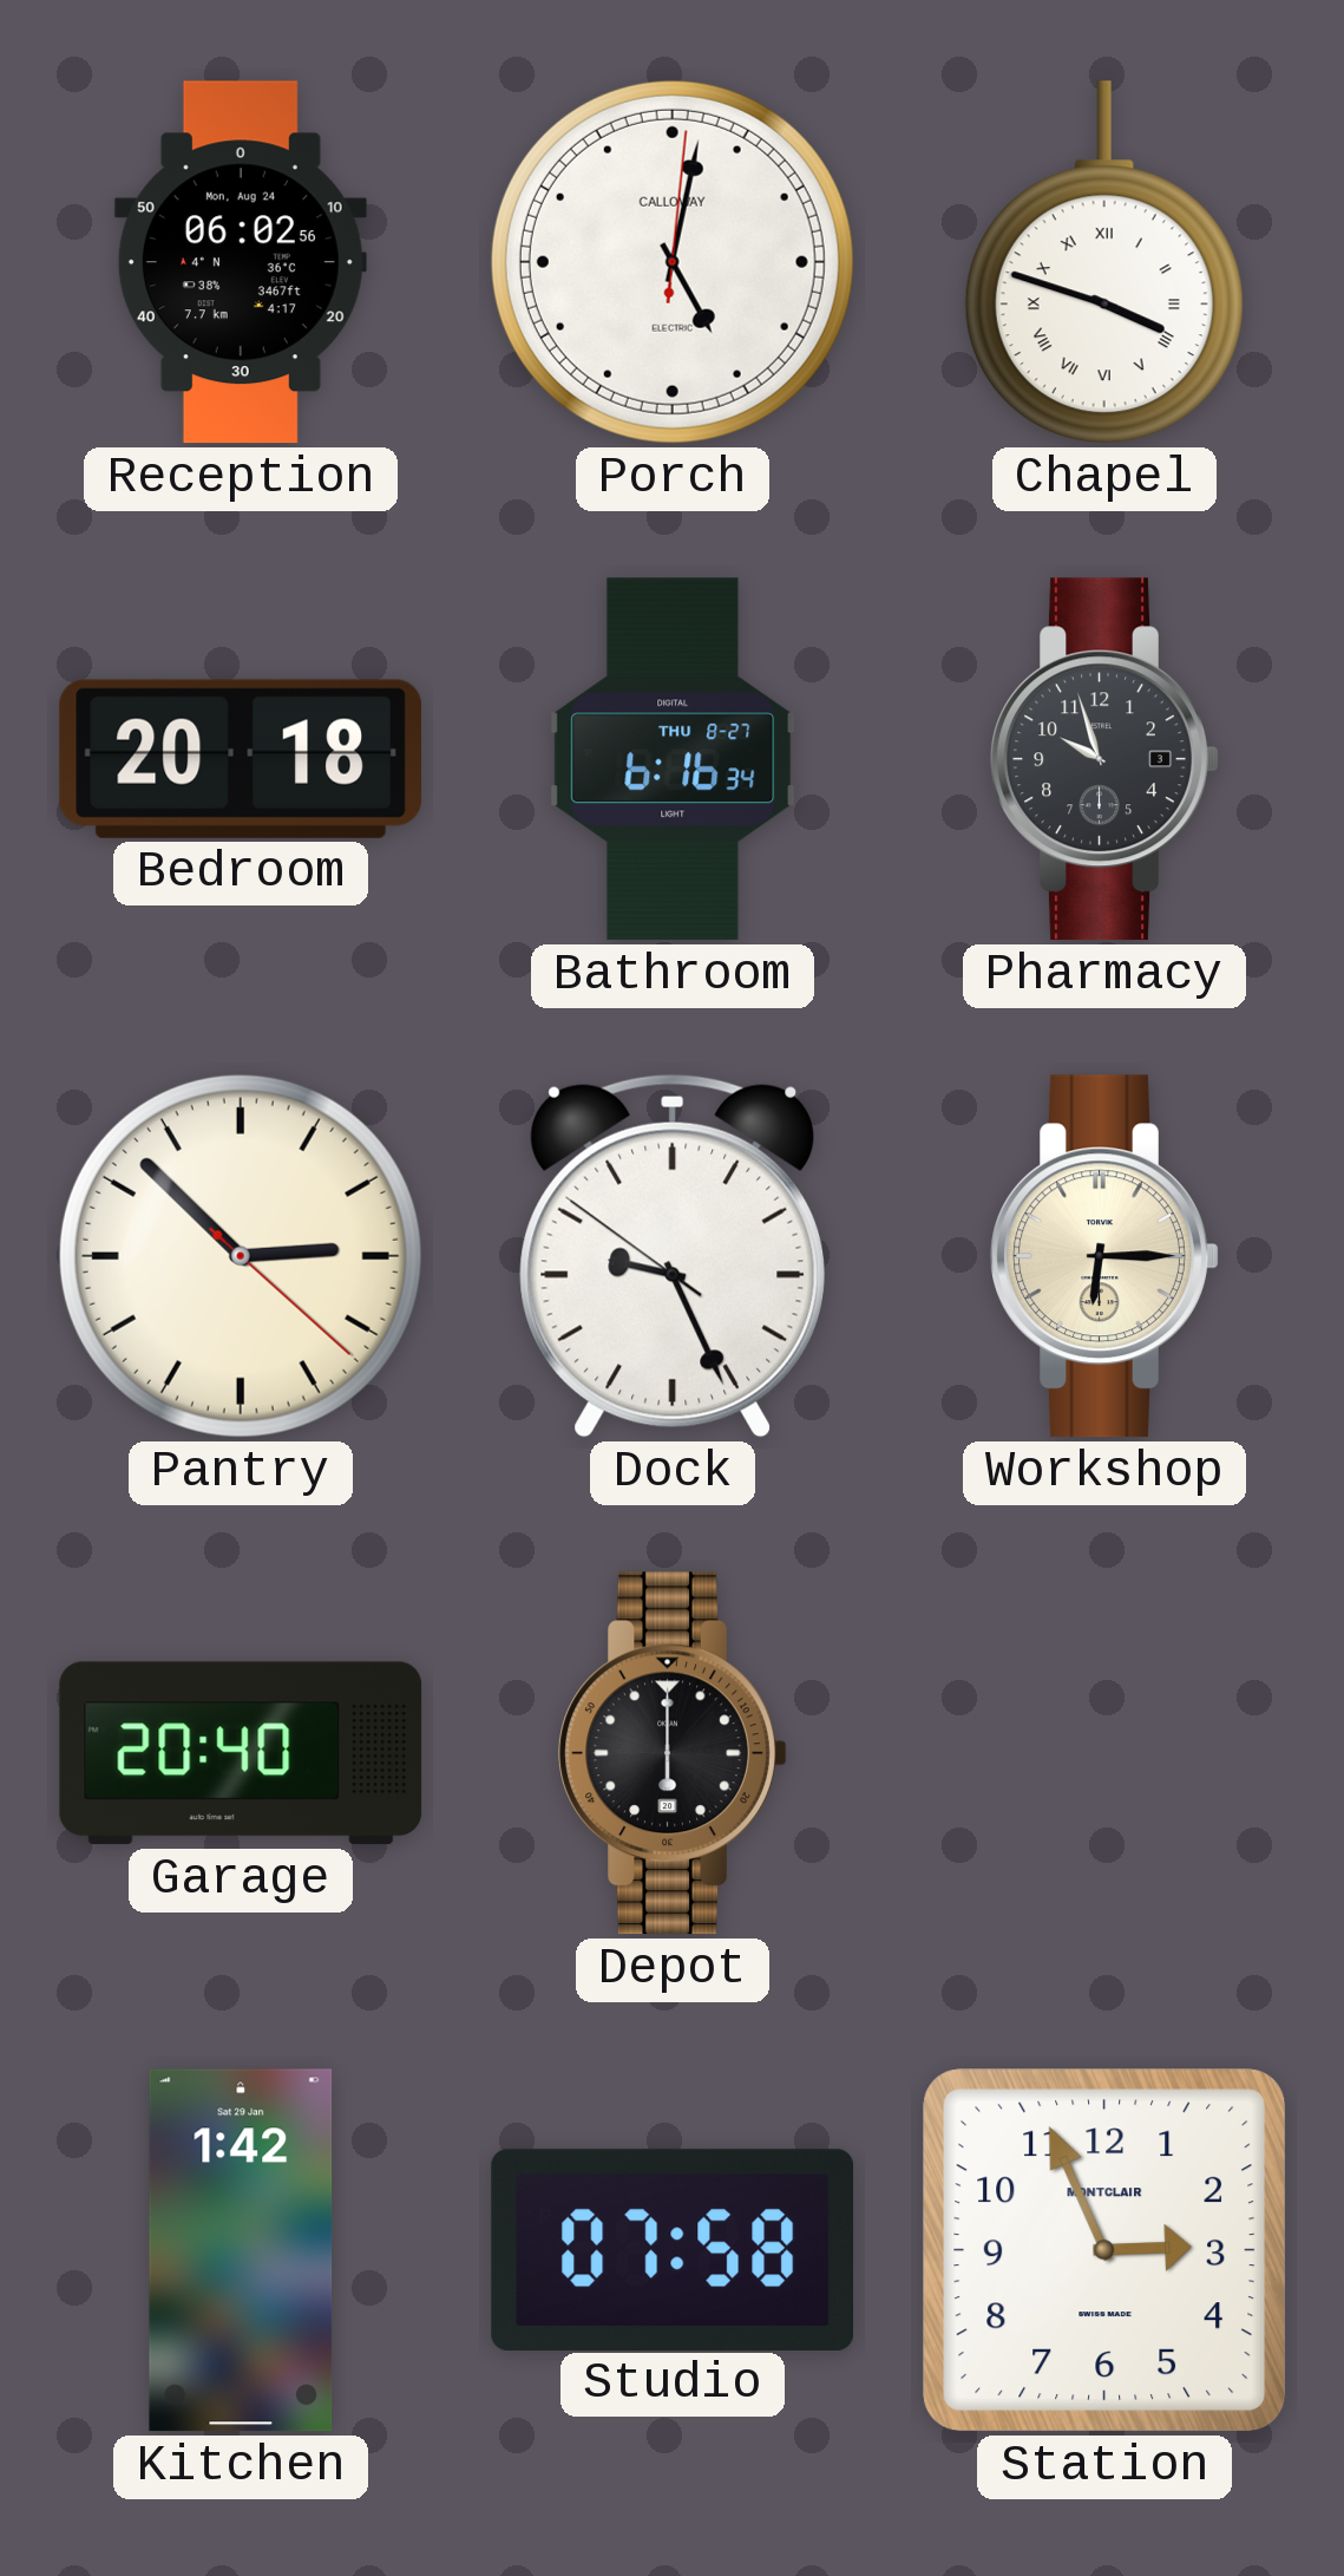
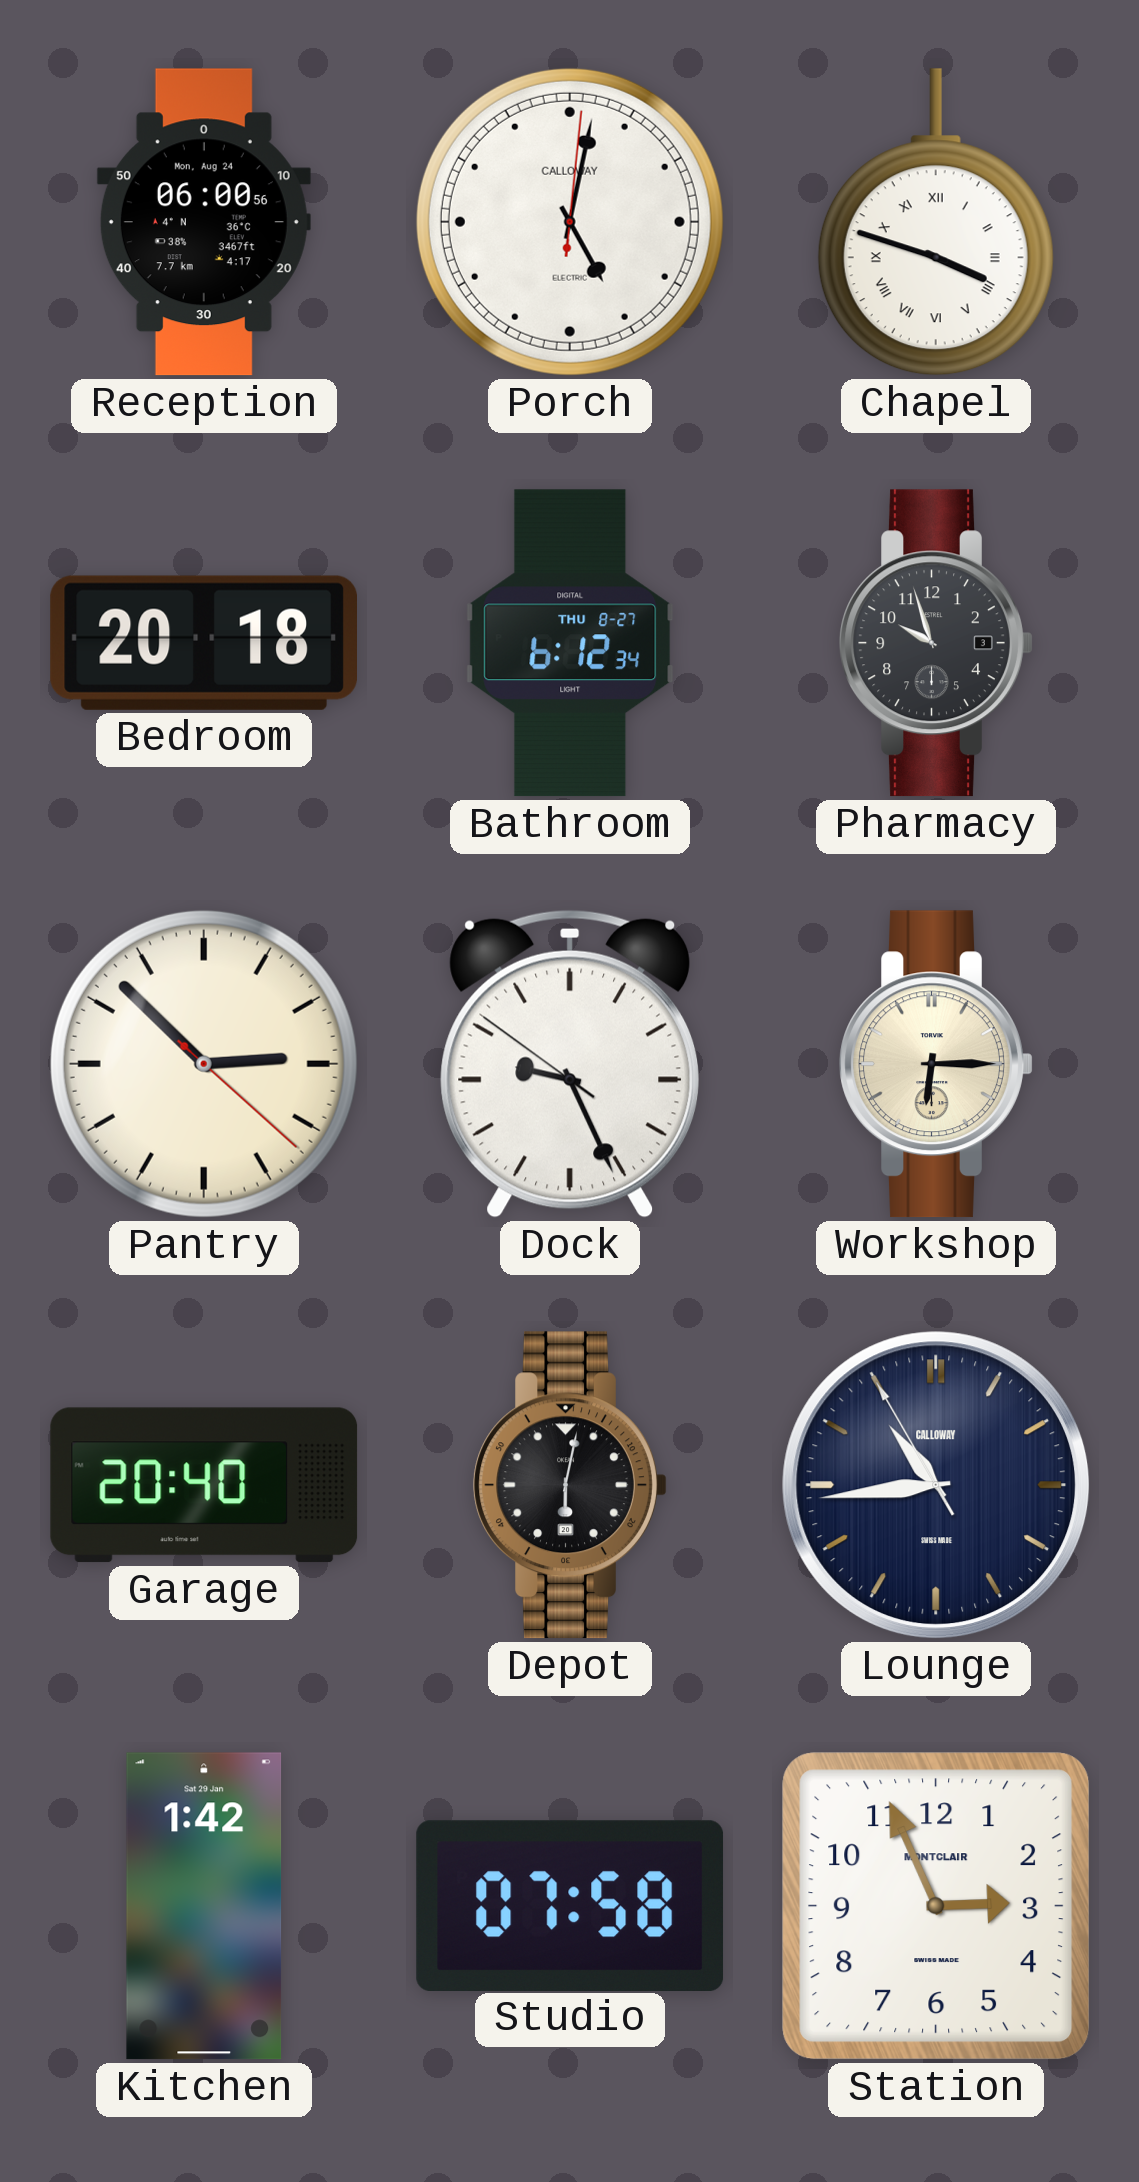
Reception: 06:02 -> 06:00 (204, 222)
Bathroom: 6:16 -> 6:12 (570, 643)
Depot: 6:00 -> 6:02 (570, 1485)
Lounge: none -> 10:43 (936, 1485)
